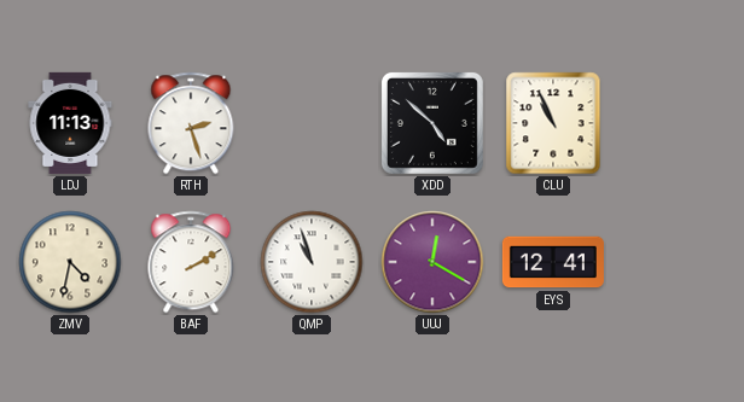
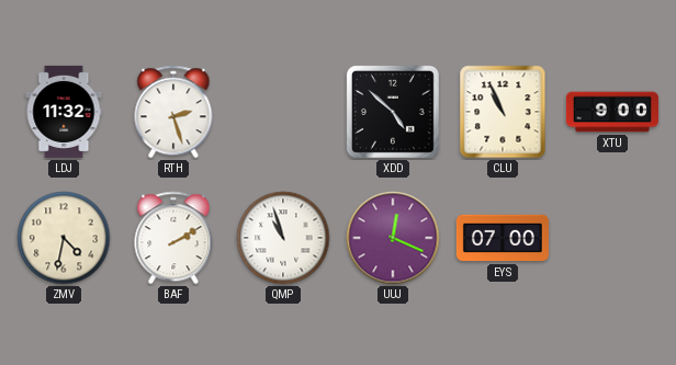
LDJ: 11:13 -> 11:32 (64, 112)
XTU: none -> 9:00 (612, 112)
UUJ: 12:20 -> 12:19 (393, 238)
EYS: 12:41 -> 07:00 (503, 238)
